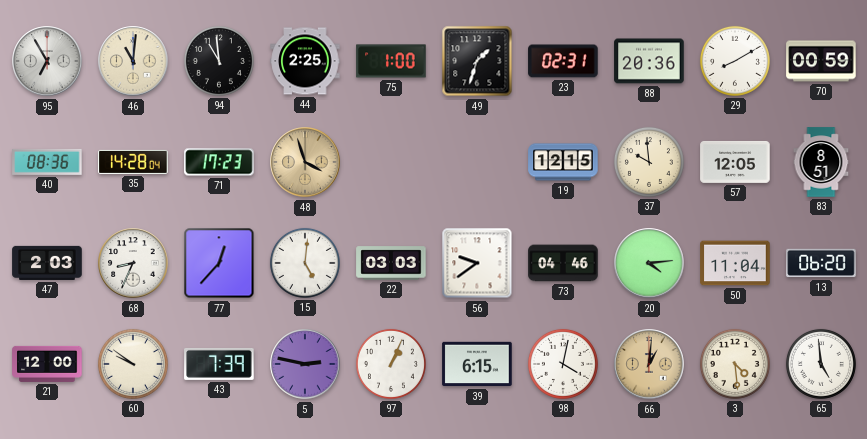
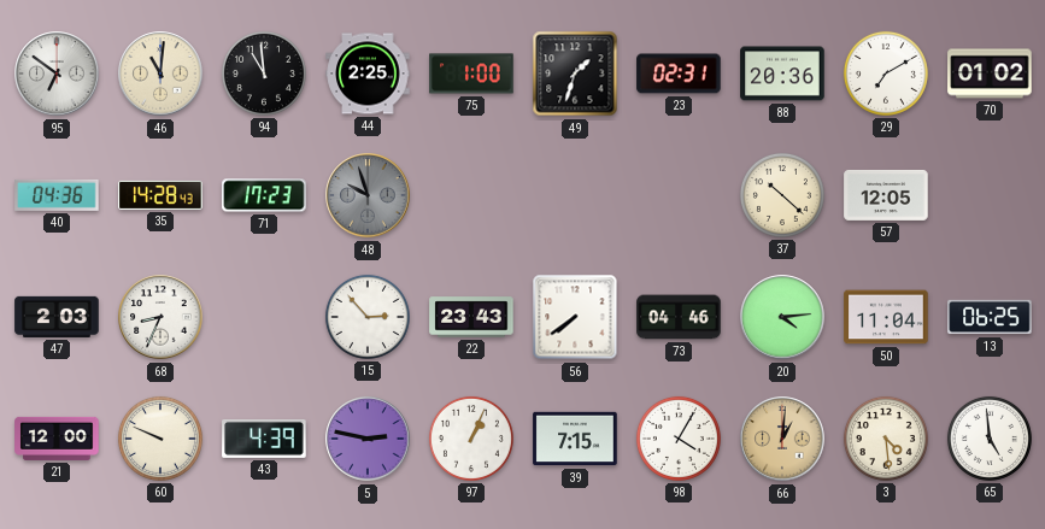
95: 6:55 -> 6:51 (57, 74)
29: 8:10 -> 7:10 (886, 74)
70: 00:59 -> 01:02 (990, 74)
40: 08:36 -> 04:36 (57, 195)
35: 14:28:04 -> 14:28:43 (160, 195)
48: 3:57 -> 9:57 (368, 195)
48 dial: champagne -> grey (368, 195)
19: 12:15 -> none (563, 162)
37: 9:59 -> 10:22 (782, 195)
83: 8:51 -> none (821, 162)
77: 12:37 -> none (219, 263)
15: 5:01 -> 2:53 (368, 317)
22: 03:03 -> 23:43 (471, 317)
56: 9:39 -> 7:39 (575, 317)
13: 06:20 -> 06:25 (990, 317)
60: 9:51 -> 9:49 (160, 439)
43: 7:39 -> 4:39 (264, 439)
39: 6:15 -> 7:15 (575, 439)
98: 4:02 -> 4:05 (679, 439)
